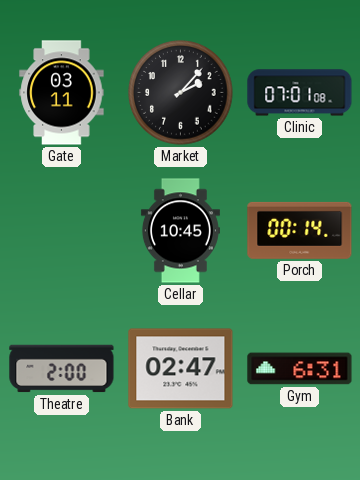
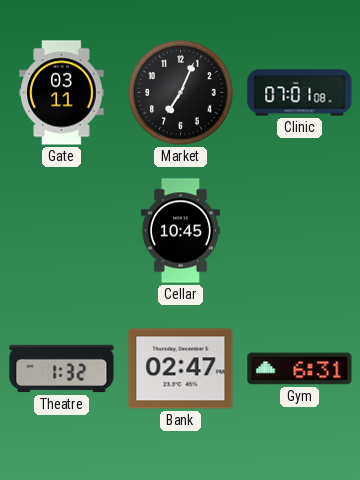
Market: 2:07 -> 7:04 (181, 93)
Porch: 00:14 -> none (300, 230)
Theatre: 2:00 -> 1:32 (62, 369)
